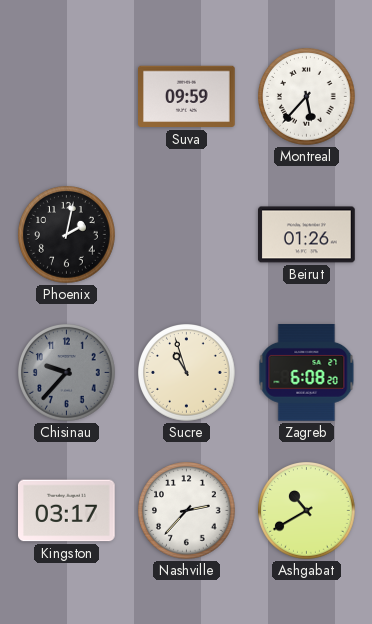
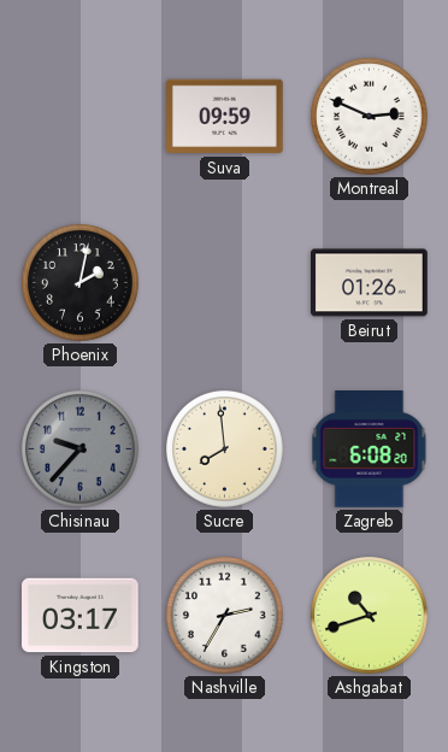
Montreal: 5:37 -> 2:49 (370, 117)
Sucre: 10:57 -> 7:59 (225, 450)
Nashville: 2:37 -> 2:35 (225, 616)
Ashgabat: 10:40 -> 10:42 (370, 616)
